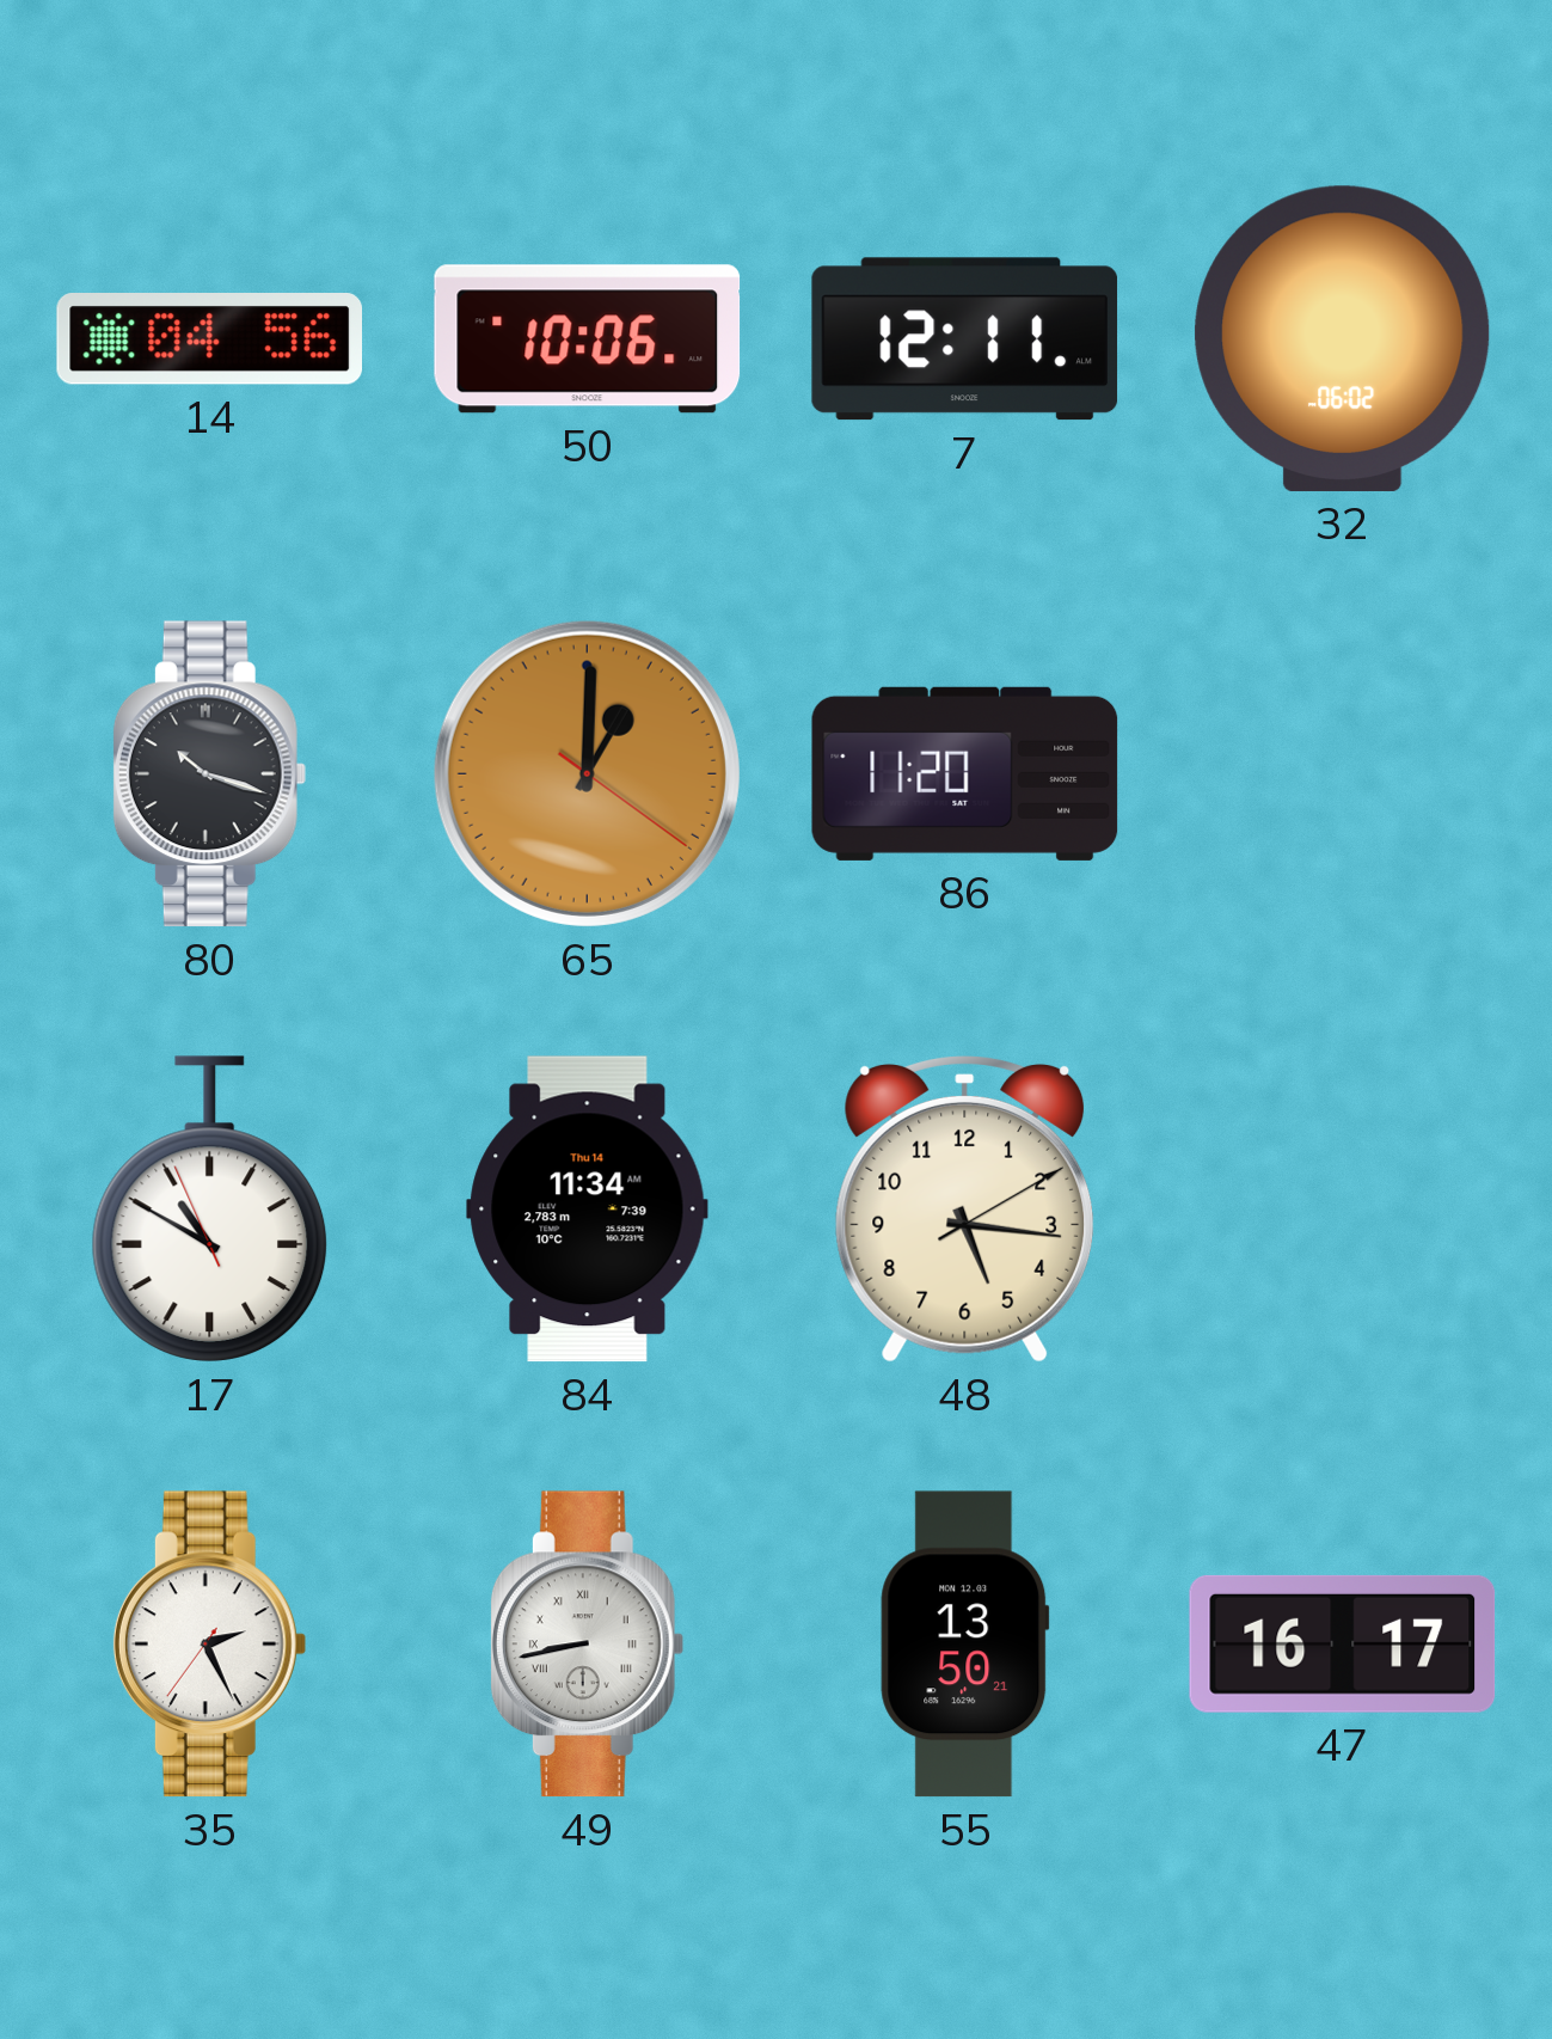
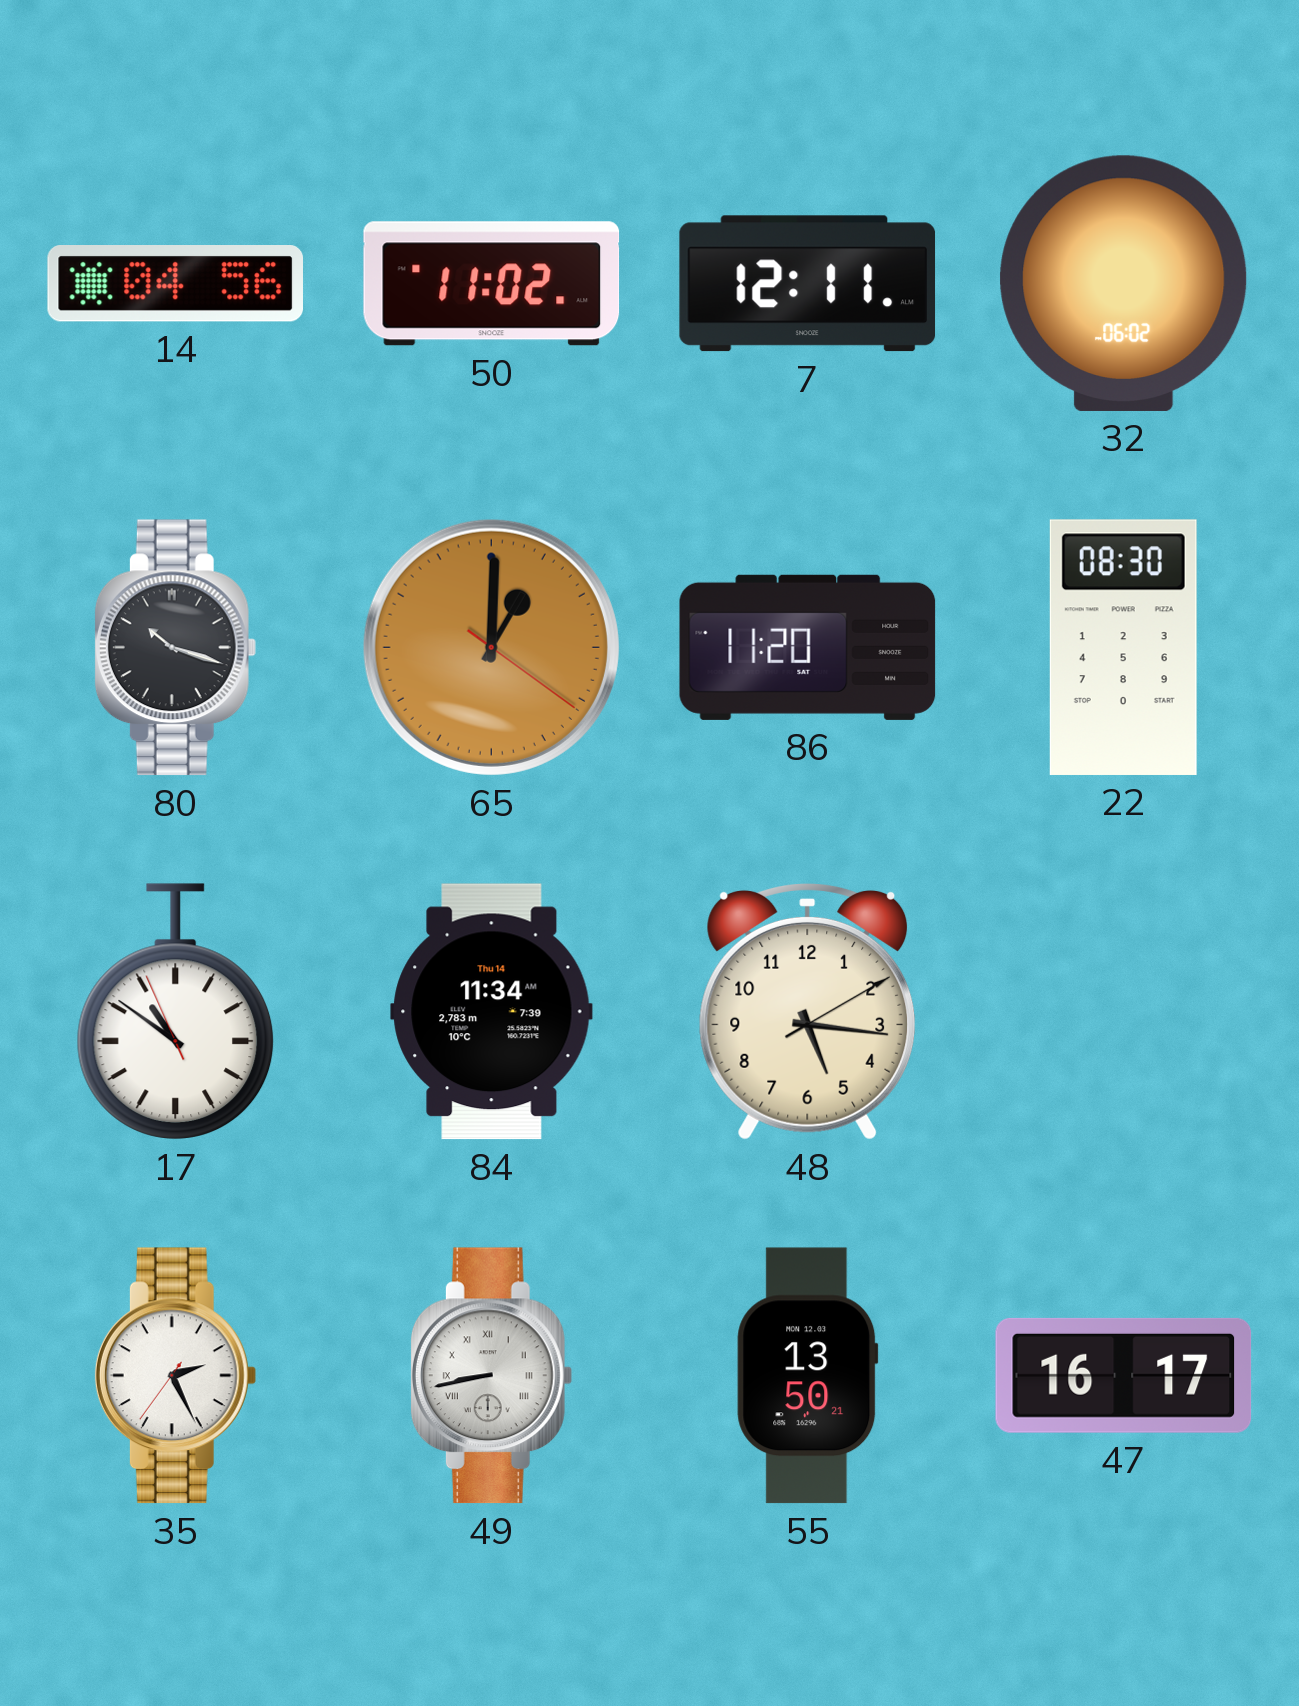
50: 10:06 -> 11:02 (492, 284)
22: none -> 08:30 (1123, 647)
17: 10:49 -> 10:50 (176, 1012)
